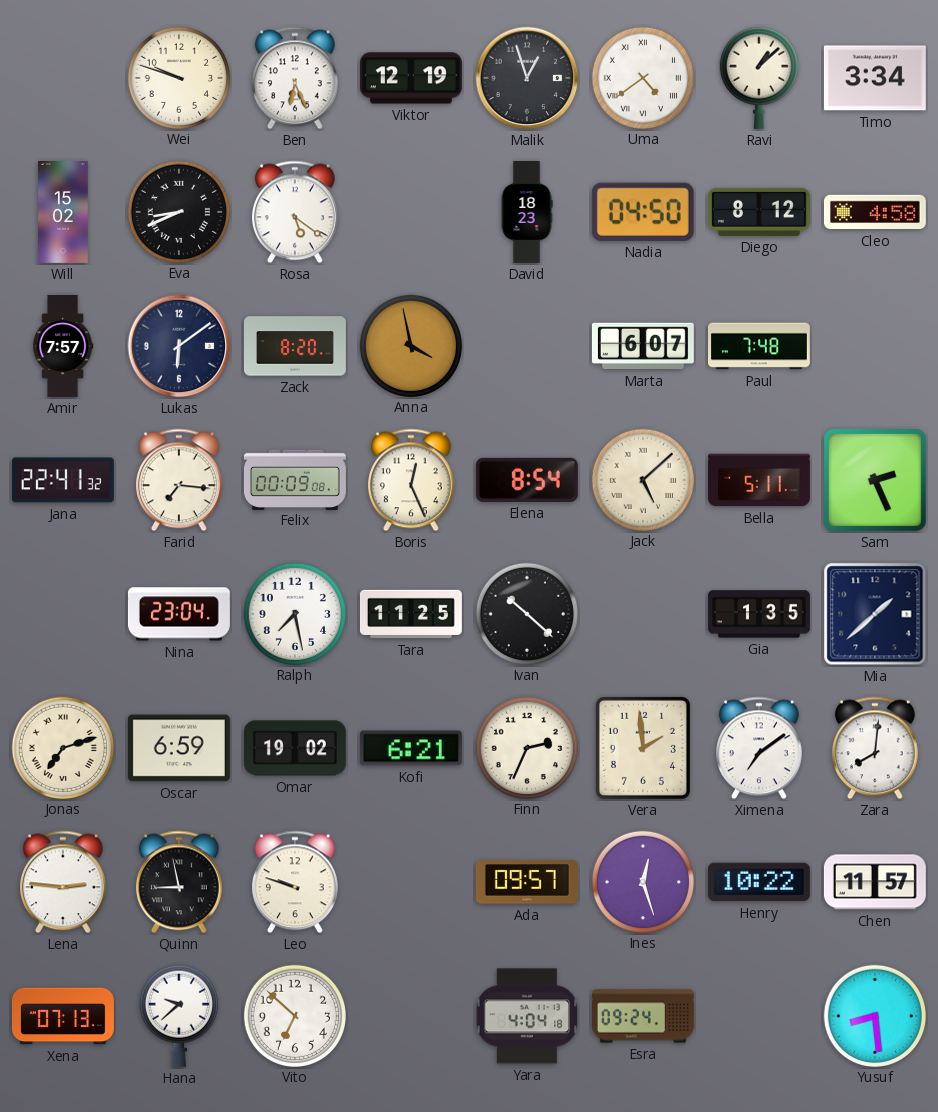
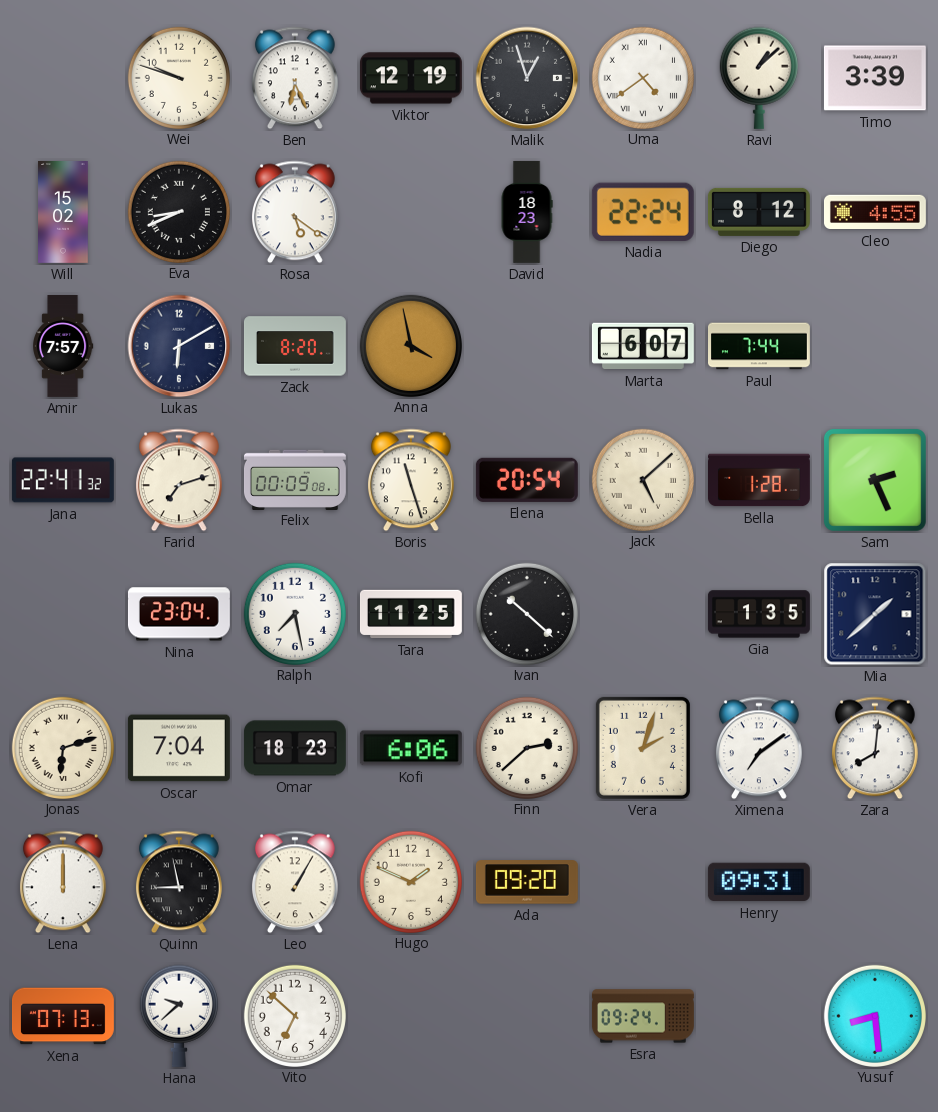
Timo: 3:34 -> 3:39 (875, 78)
Nadia: 04:50 -> 22:24 (643, 212)
Cleo: 4:58 -> 4:55 (875, 212)
Lukas: 6:09 -> 6:10 (179, 346)
Paul: 7:48 -> 7:44 (760, 346)
Farid: 7:16 -> 7:12 (179, 480)
Boris: 12:26 -> 11:27 (411, 480)
Elena: 8:54 -> 20:54 (527, 480)
Bella: 5:11 -> 1:28 (760, 480)
Jonas: 7:12 -> 6:12 (62, 747)
Oscar: 6:59 -> 7:04 (179, 748)
Omar: 19:02 -> 18:23 (295, 748)
Kofi: 6:21 -> 6:06 (411, 748)
Finn: 2:34 -> 2:38 (526, 747)
Vera: 1:59 -> 2:03 (643, 748)
Lena: 2:46 -> 12:00 (63, 882)
Leo: 9:48 -> 1:05 (295, 882)
Hugo: none -> 1:49 (410, 881)
Ada: 09:57 -> 09:20 (527, 882)
Ines: 12:27 -> none (642, 881)
Henry: 10:22 -> 09:31 (759, 882)
Chen: 11:57 -> none (875, 882)
Yara: 4:04 -> none (527, 1016)
